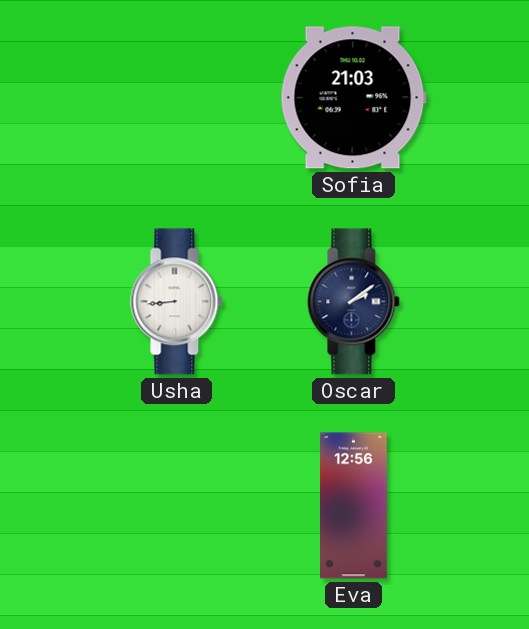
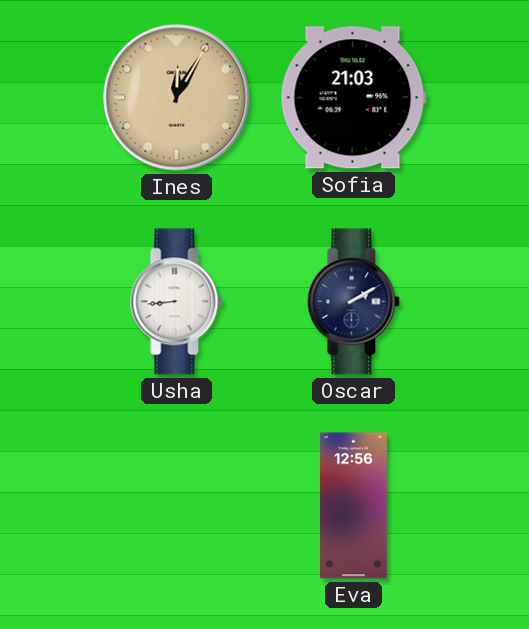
Ines: none -> 12:05 (177, 98)
Oscar: 2:09 -> 2:10 (354, 302)
